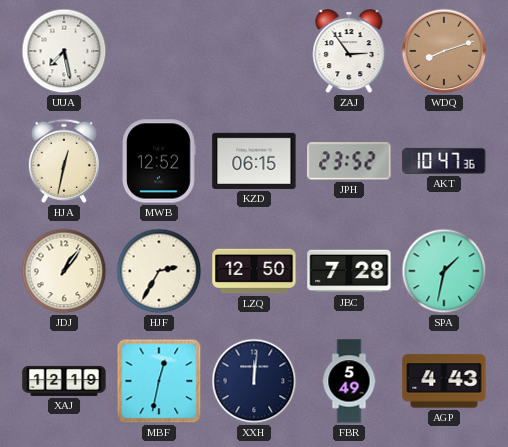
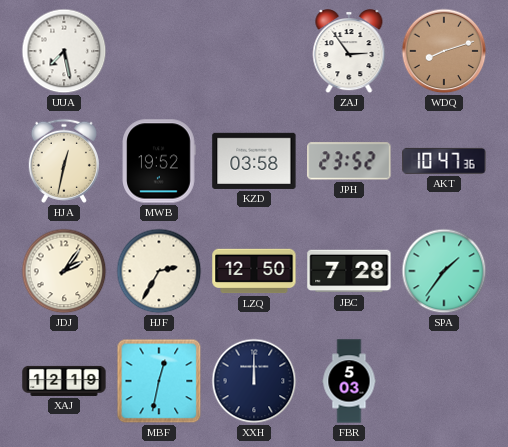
MWB: 12:52 -> 19:52 (159, 161)
KZD: 06:15 -> 03:58 (254, 161)
JDJ: 1:06 -> 2:06 (64, 271)
SPA: 1:32 -> 1:36 (444, 271)
XXH: 12:01 -> 12:00 (254, 381)
FBR: 5:49 -> 5:03 (349, 381)
AGP: 4:43 -> none (444, 381)
